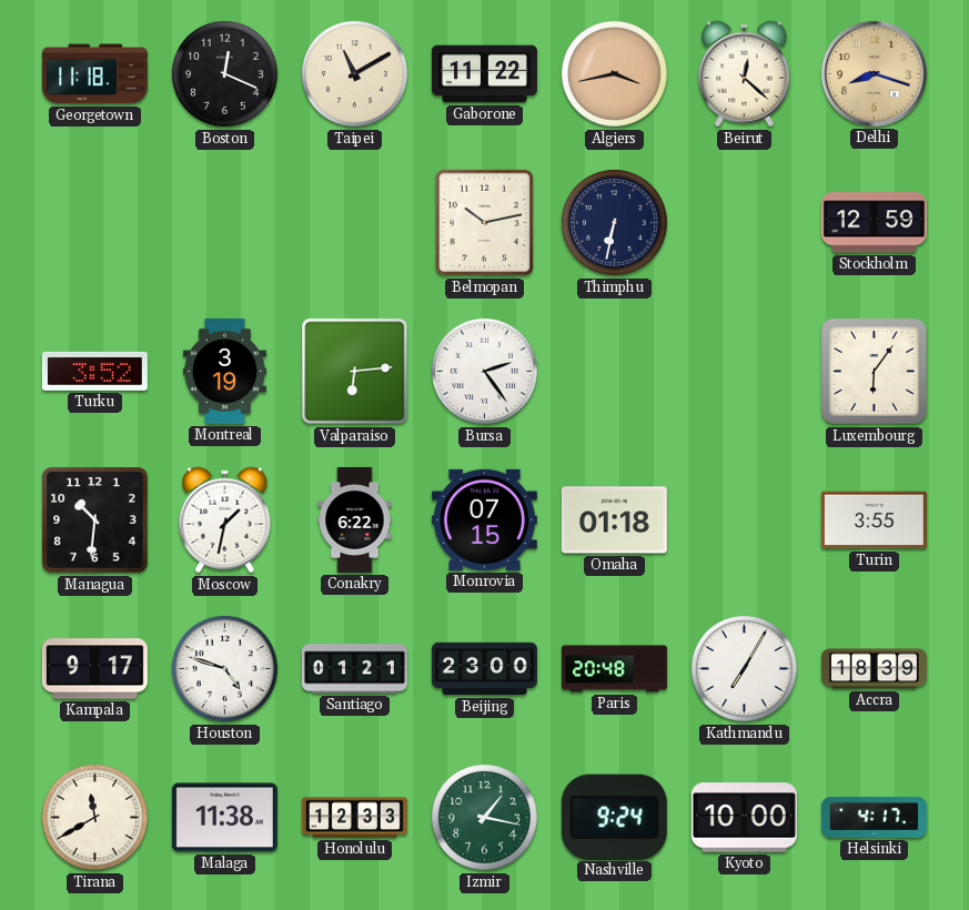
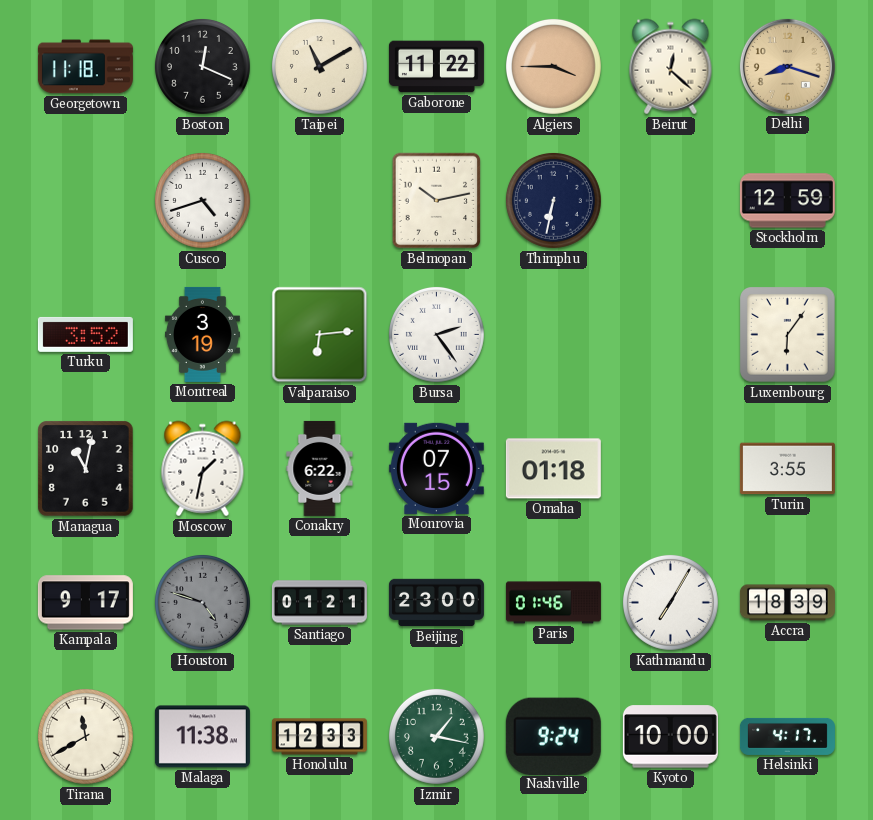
Algiers: 3:43 -> 3:45 (553, 66)
Cusco: none -> 4:42 (202, 200)
Managua: 10:31 -> 11:02 (86, 469)
Houston dial: white -> grey (202, 602)
Paris: 20:48 -> 01:46 (553, 603)
